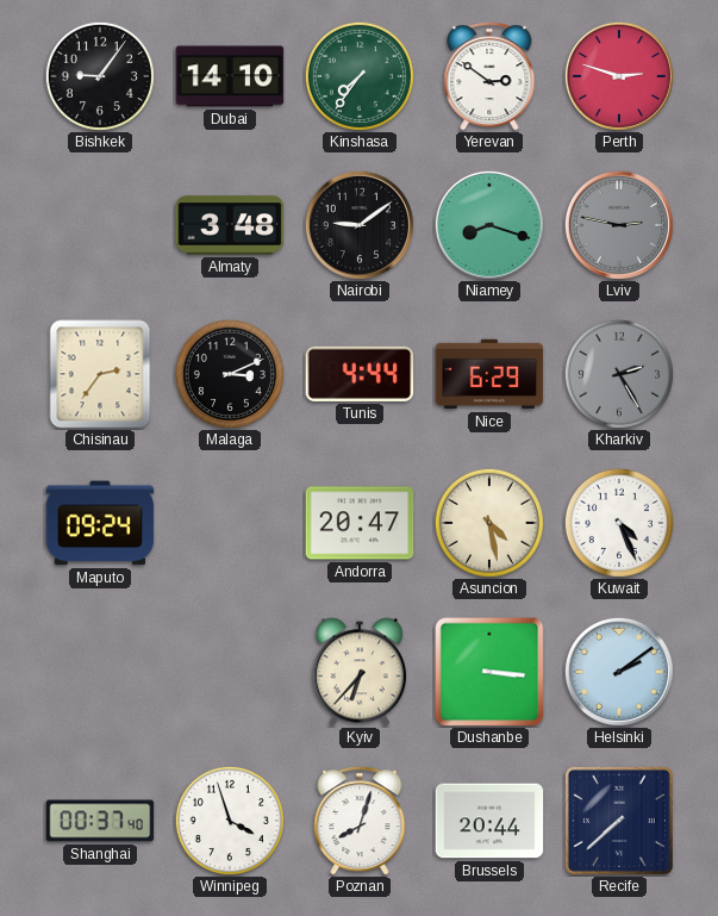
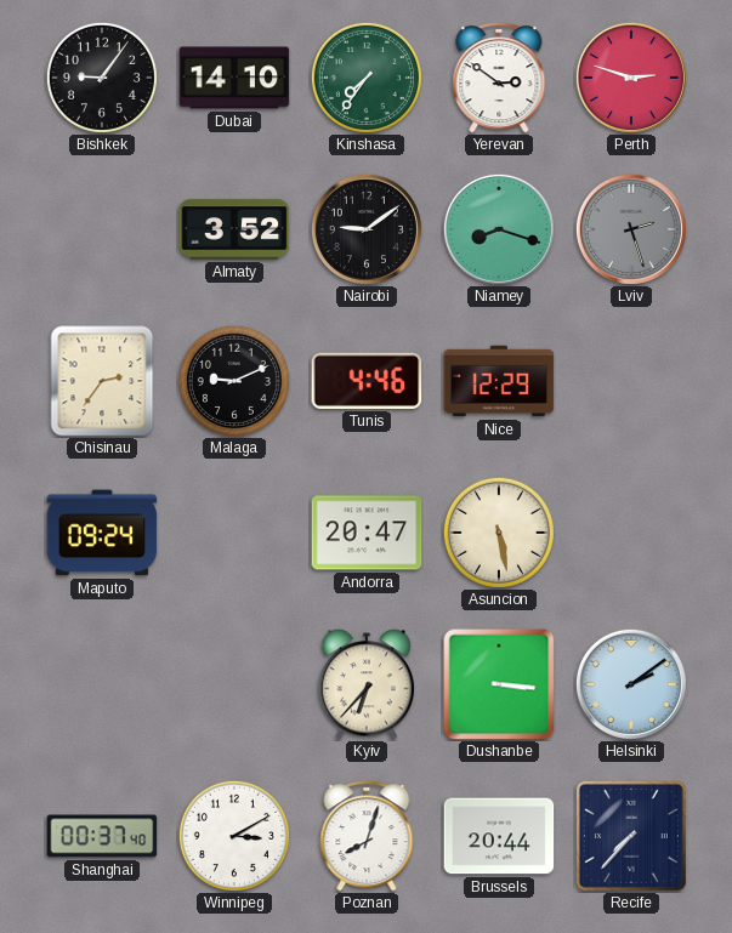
Almaty: 3:48 -> 3:52 (234, 229)
Lviv: 2:47 -> 2:27 (631, 229)
Malaga: 3:11 -> 9:11 (234, 381)
Tunis: 4:44 -> 4:46 (367, 381)
Nice: 6:29 -> 12:29 (499, 381)
Kharkiv: 2:25 -> none (619, 374)
Asuncion: 4:28 -> 5:28 (499, 533)
Kuwait: 4:26 -> none (619, 523)
Winnipeg: 3:57 -> 3:10 (234, 836)
Recife: 7:38 -> 7:37 (631, 836)
